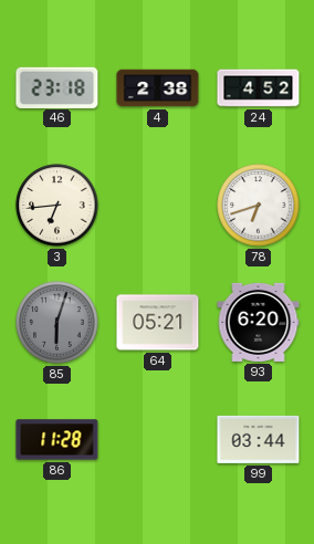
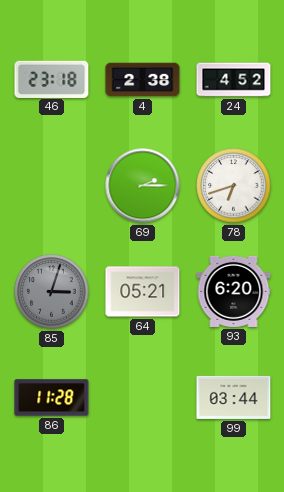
3: 6:44 -> none (57, 206)
69: none -> 2:15 (143, 186)
85: 6:03 -> 3:03 (52, 292)
